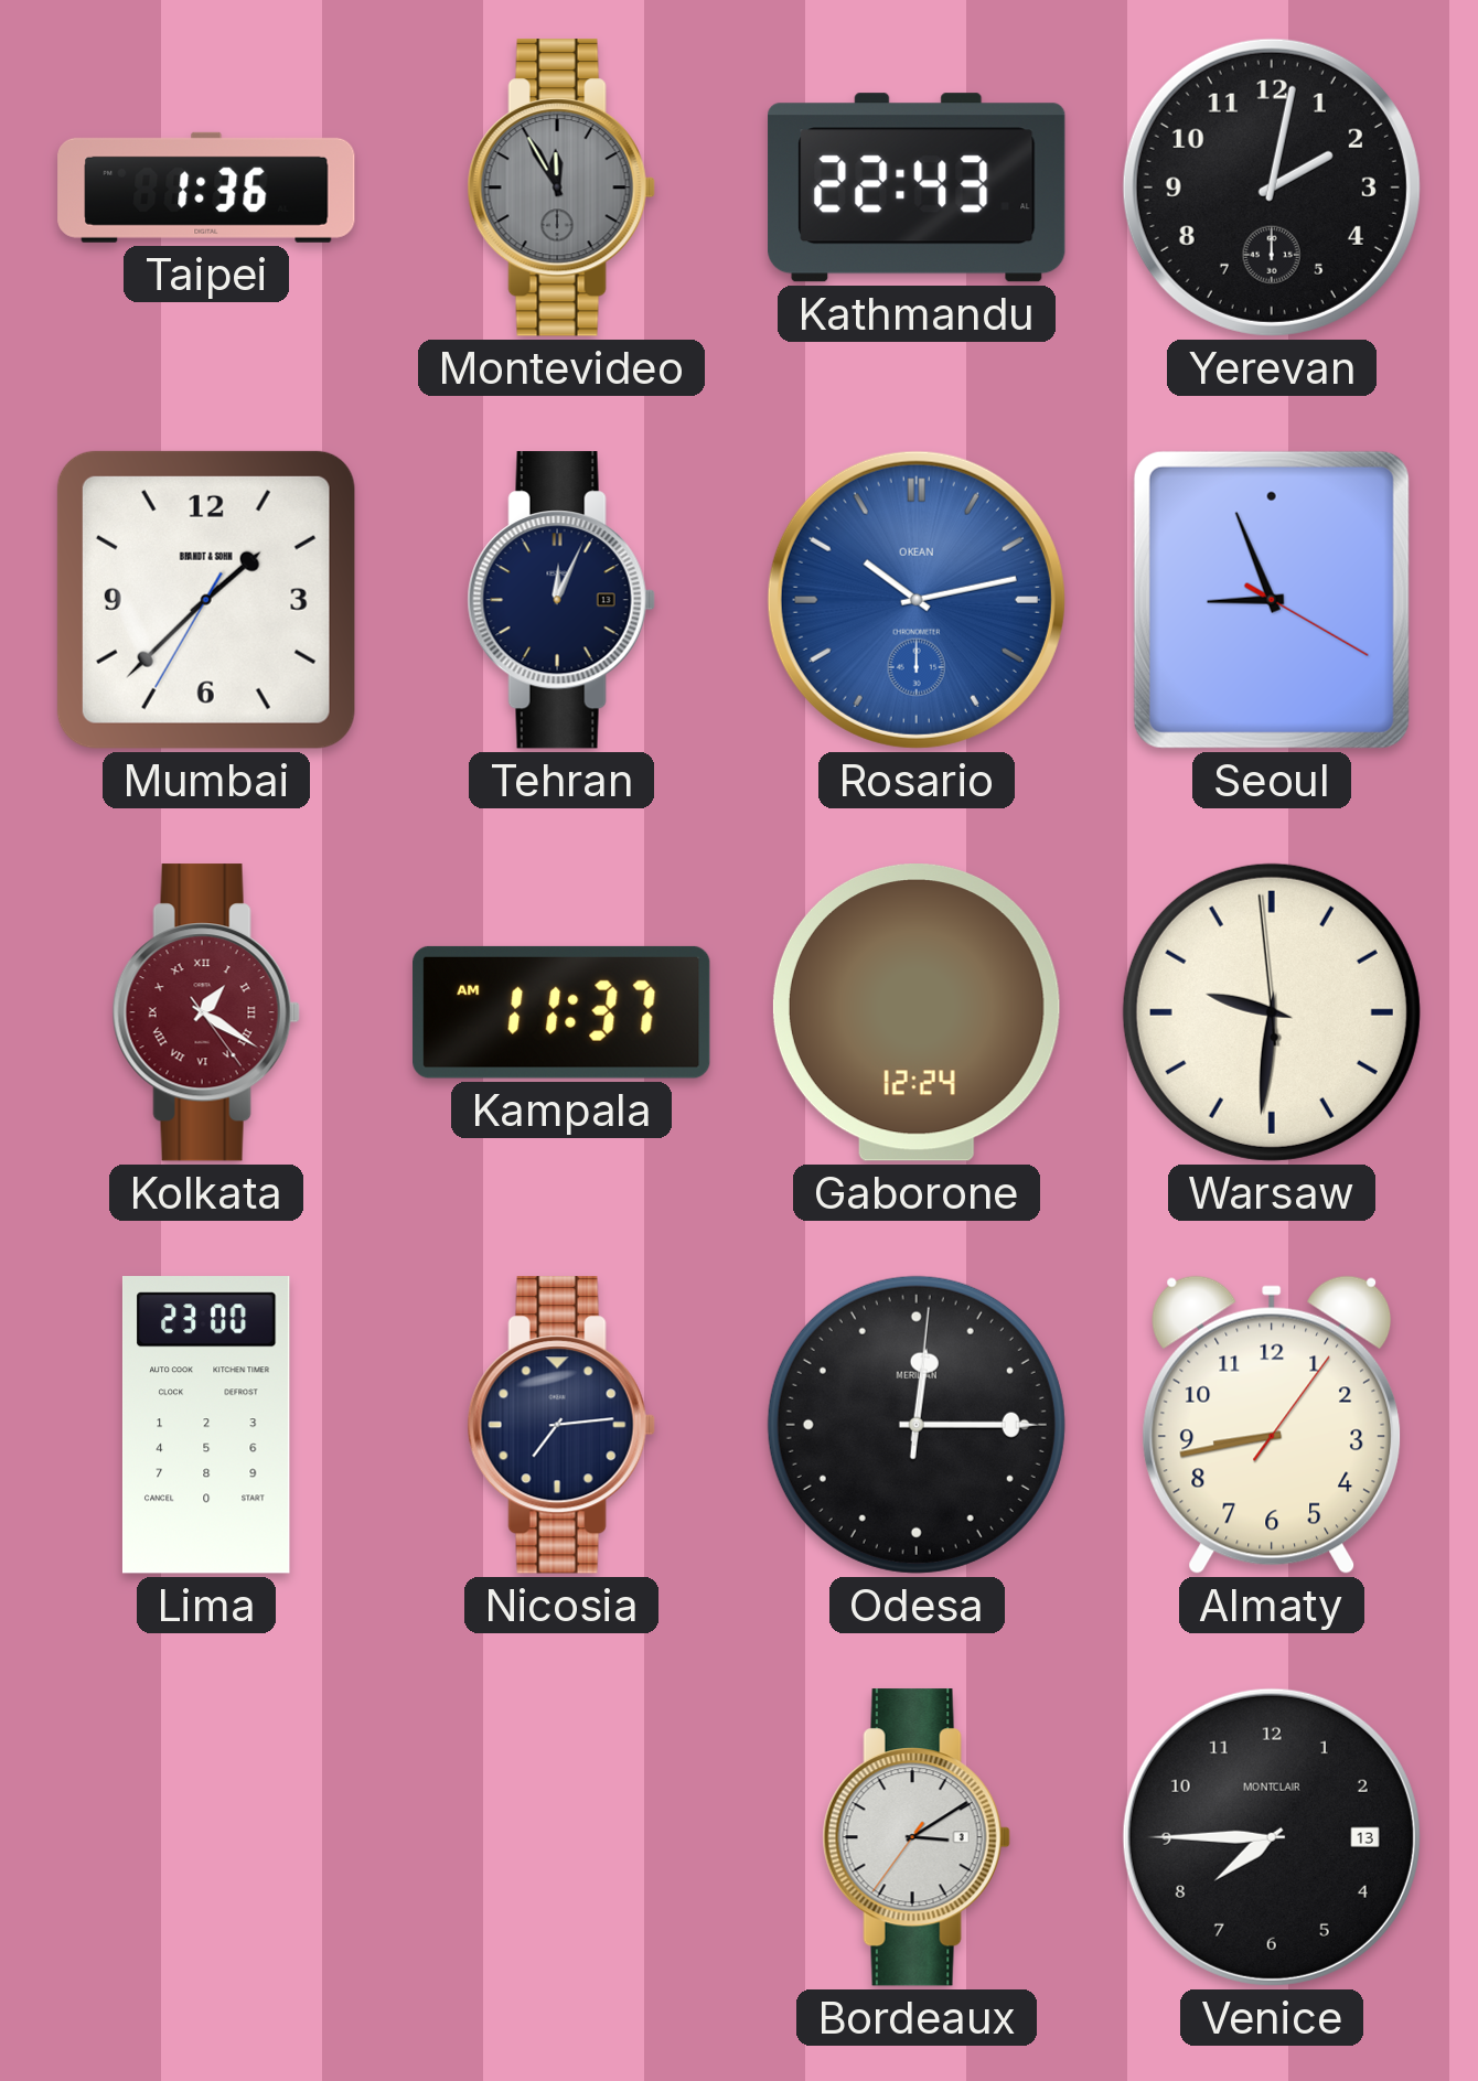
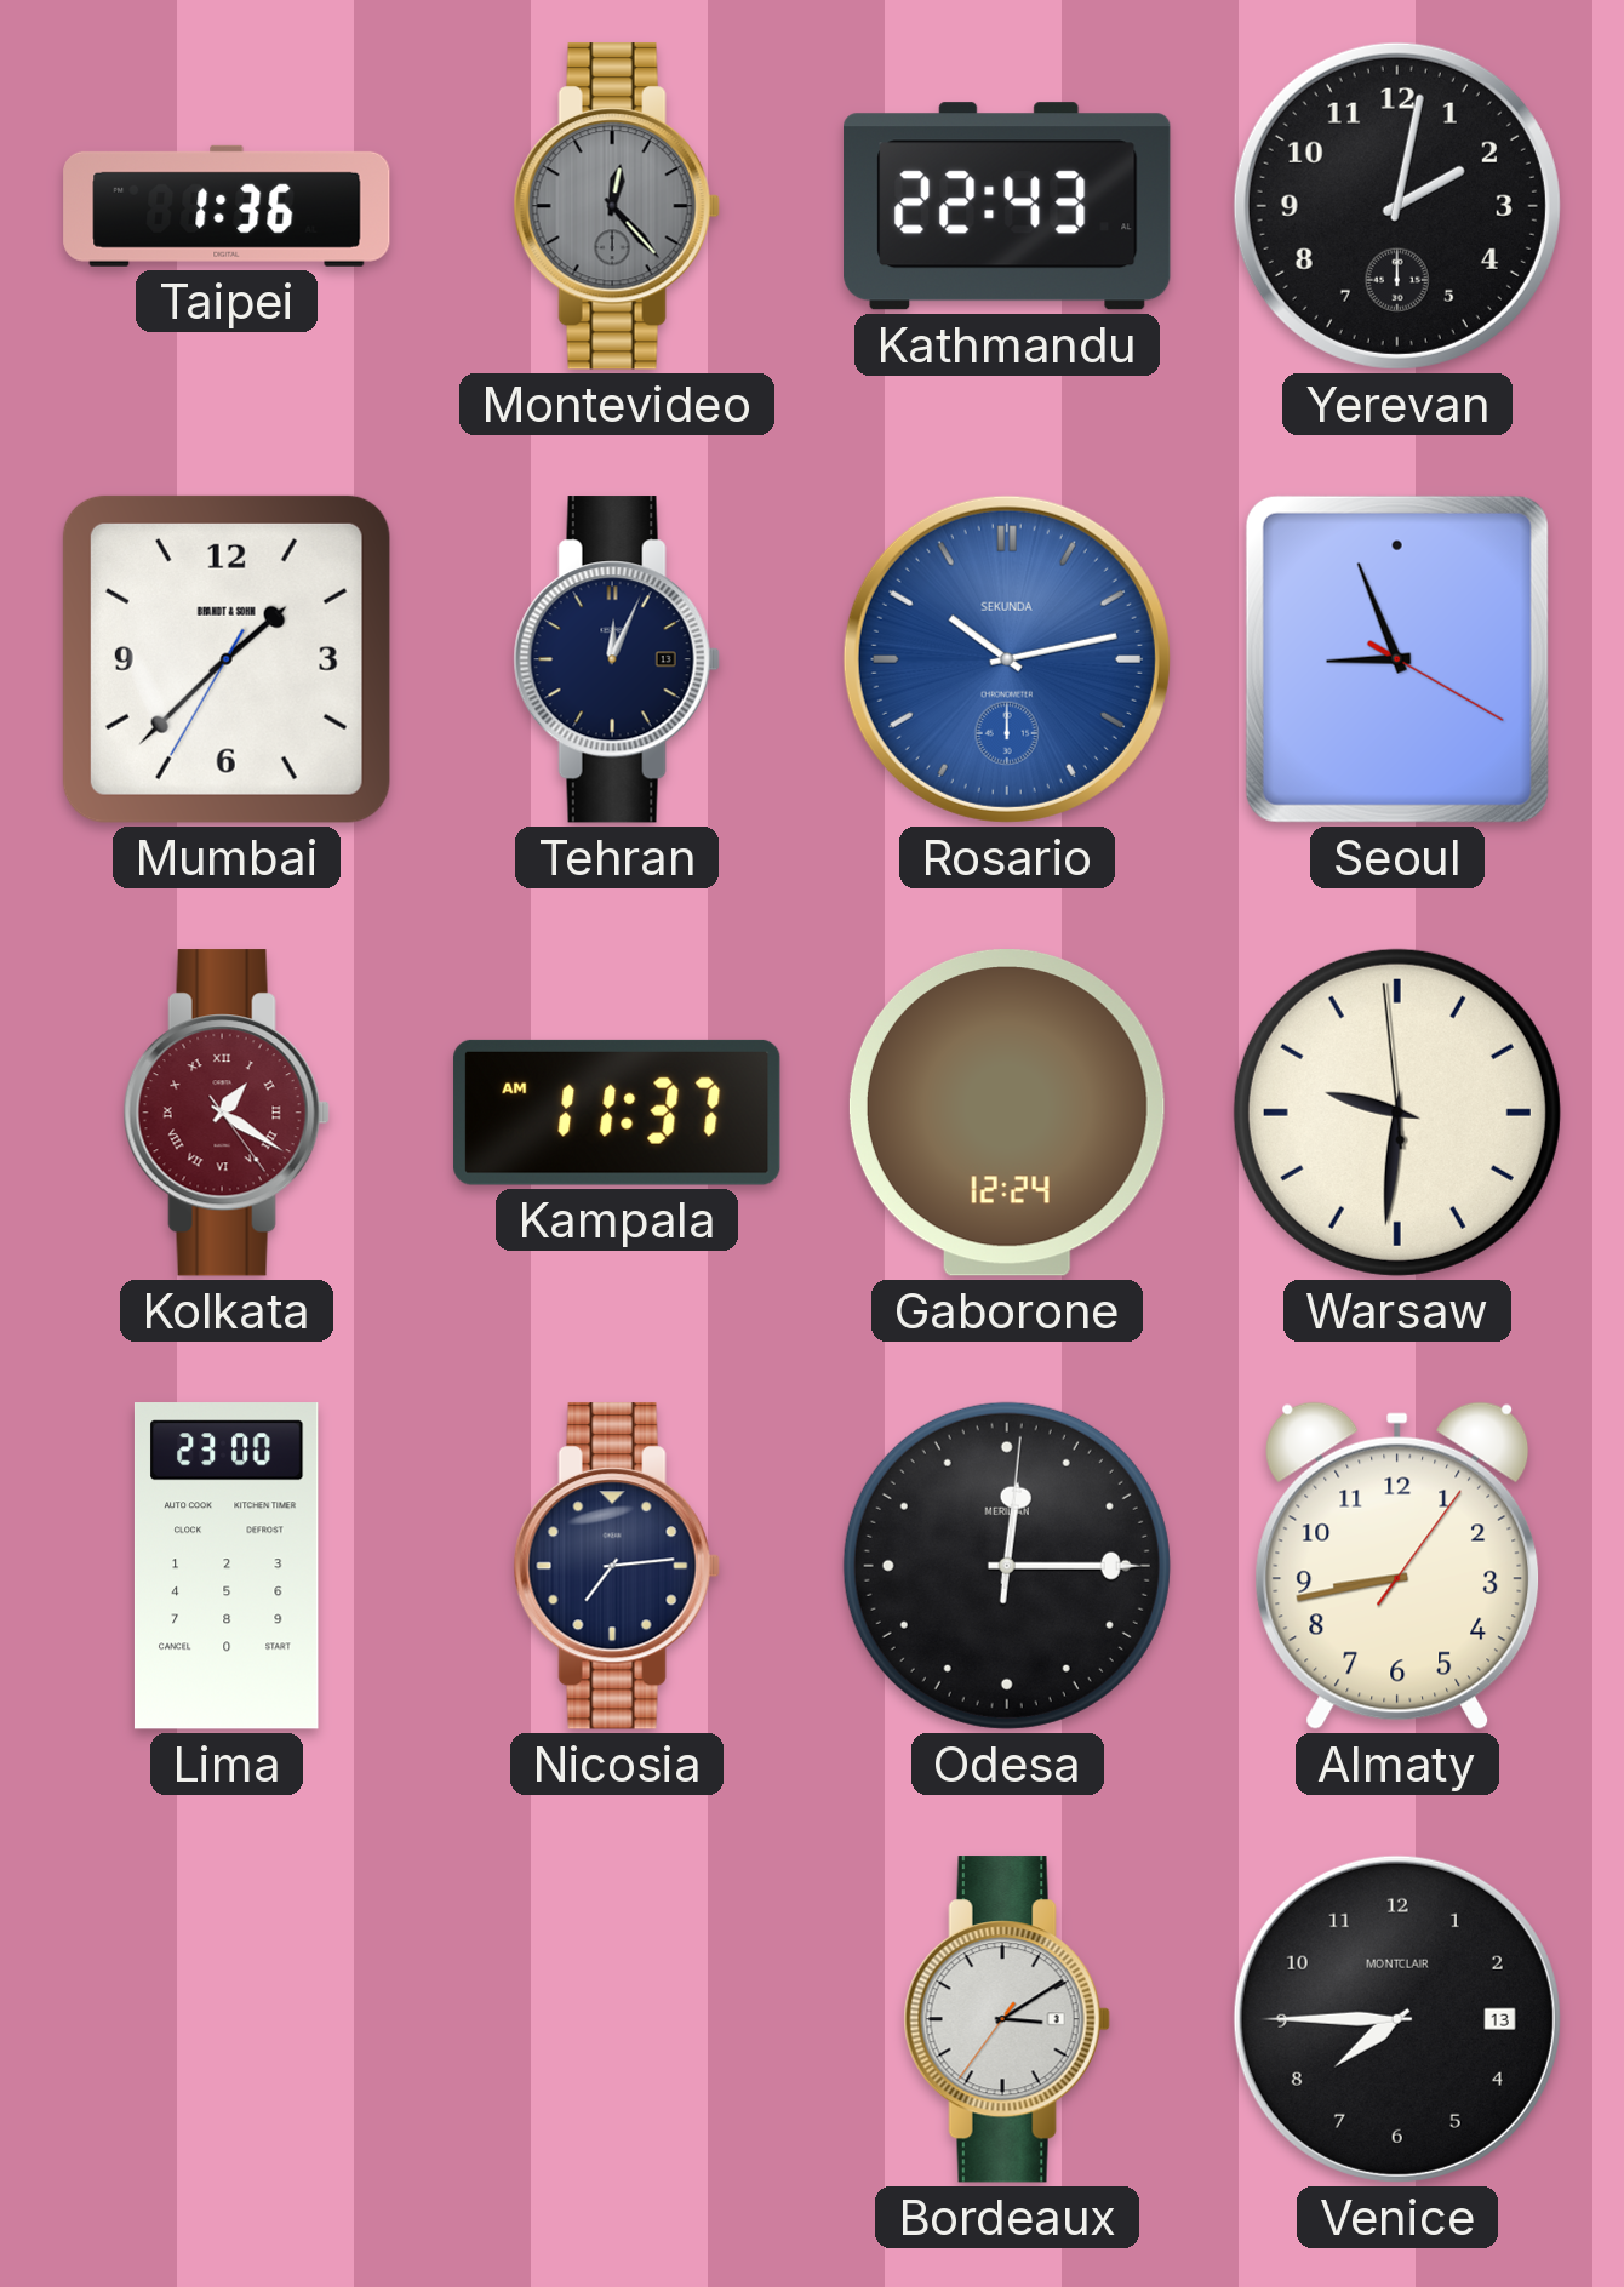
Montevideo: 11:55 -> 12:23 (617, 206)
Rosario brand: OKEAN -> SEKUNDA (1007, 659)
